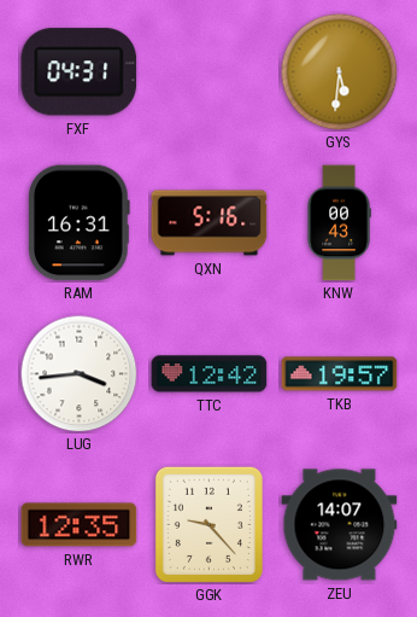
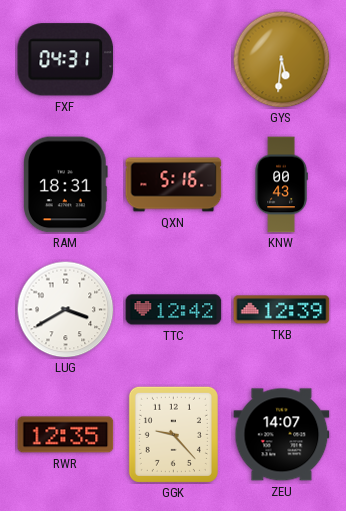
RAM: 16:31 -> 18:31 (66, 185)
LUG: 3:44 -> 3:40 (65, 309)
TKB: 19:57 -> 12:39 (282, 310)
